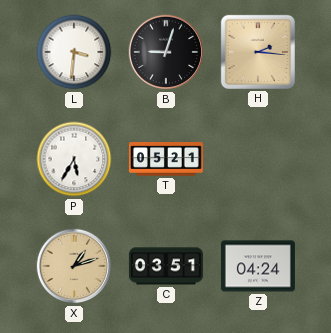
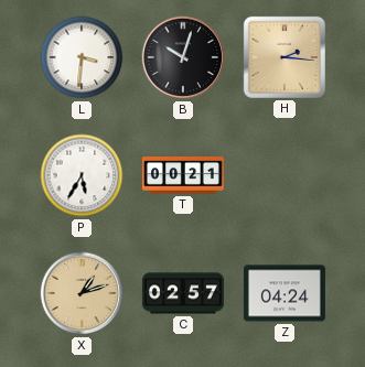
B: 9:03 -> 10:03 (183, 57)
T: 05:21 -> 00:21 (183, 176)
C: 03:51 -> 02:57 (183, 293)
